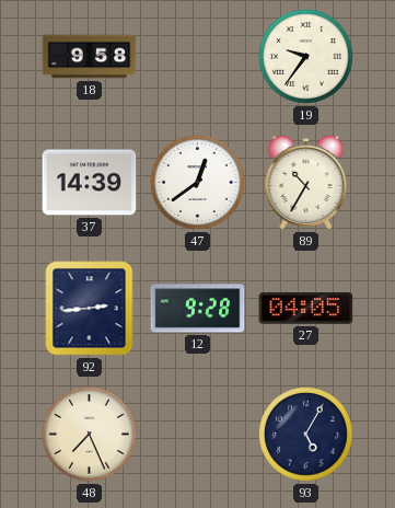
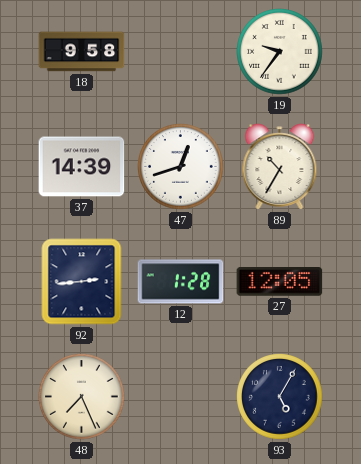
47: 12:39 -> 12:42 (181, 167)
12: 9:28 -> 1:28 (181, 282)
27: 04:05 -> 12:05 (280, 282)
